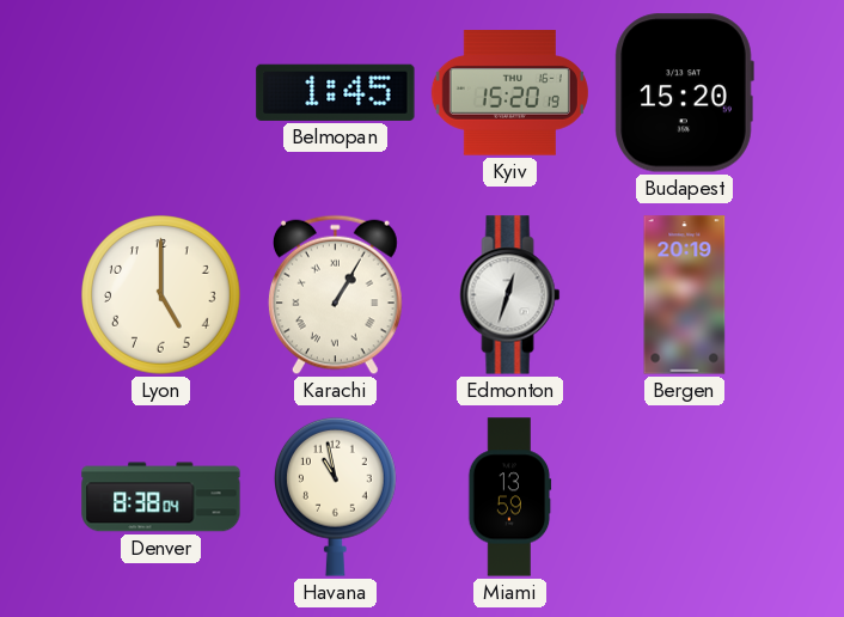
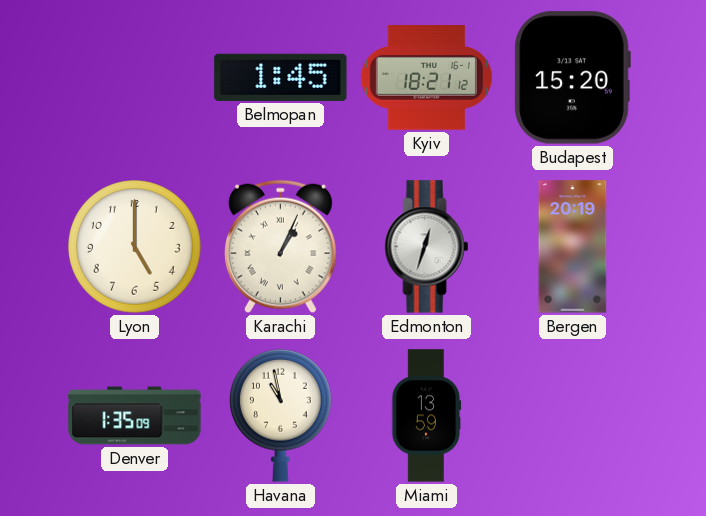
Kyiv: 15:20 -> 18:21 (426, 78)
Karachi: 1:05 -> 1:04 (280, 247)
Denver: 8:38 -> 1:35 (135, 416)
